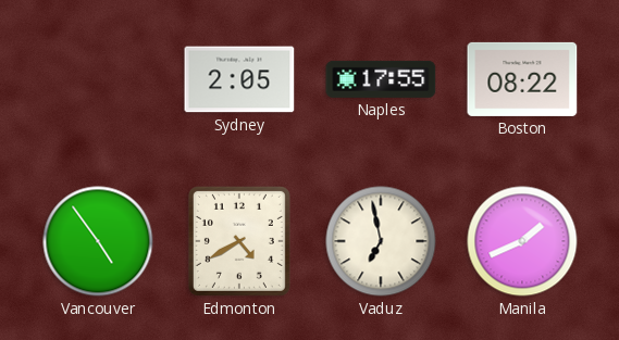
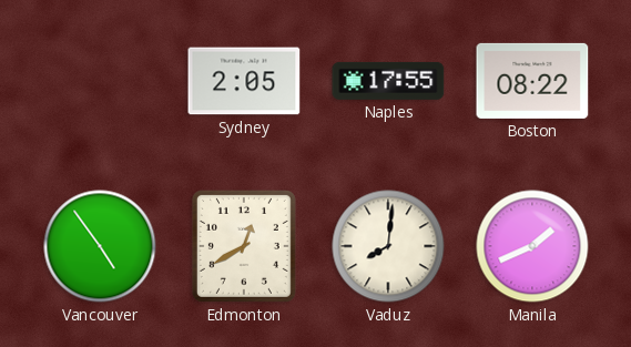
Edmonton: 4:40 -> 12:40 (244, 246)
Vaduz: 6:58 -> 8:01 (388, 246)
